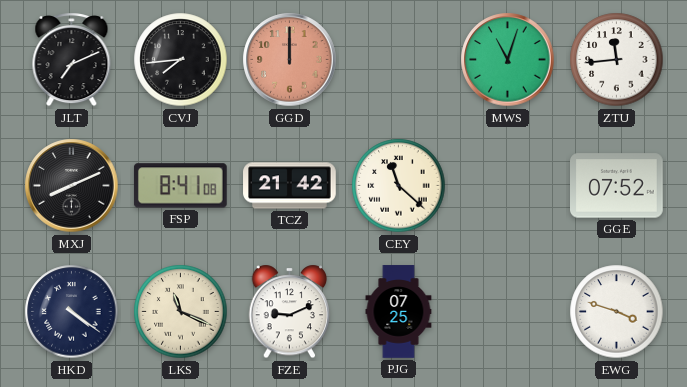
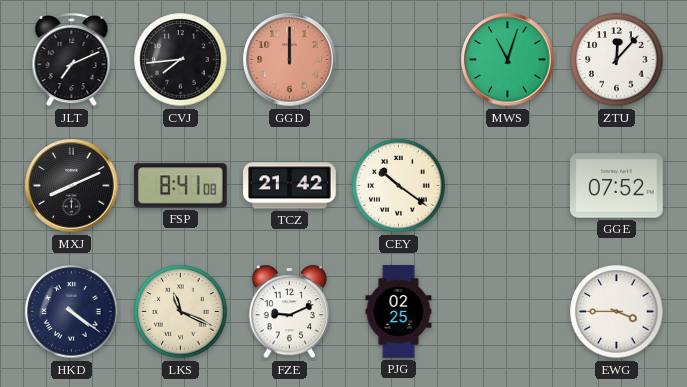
ZTU: 11:44 -> 12:07 (617, 60)
CEY: 11:22 -> 10:21 (399, 186)
PJG: 07:25 -> 02:25 (399, 312)
EWG: 3:48 -> 3:45 (617, 312)
